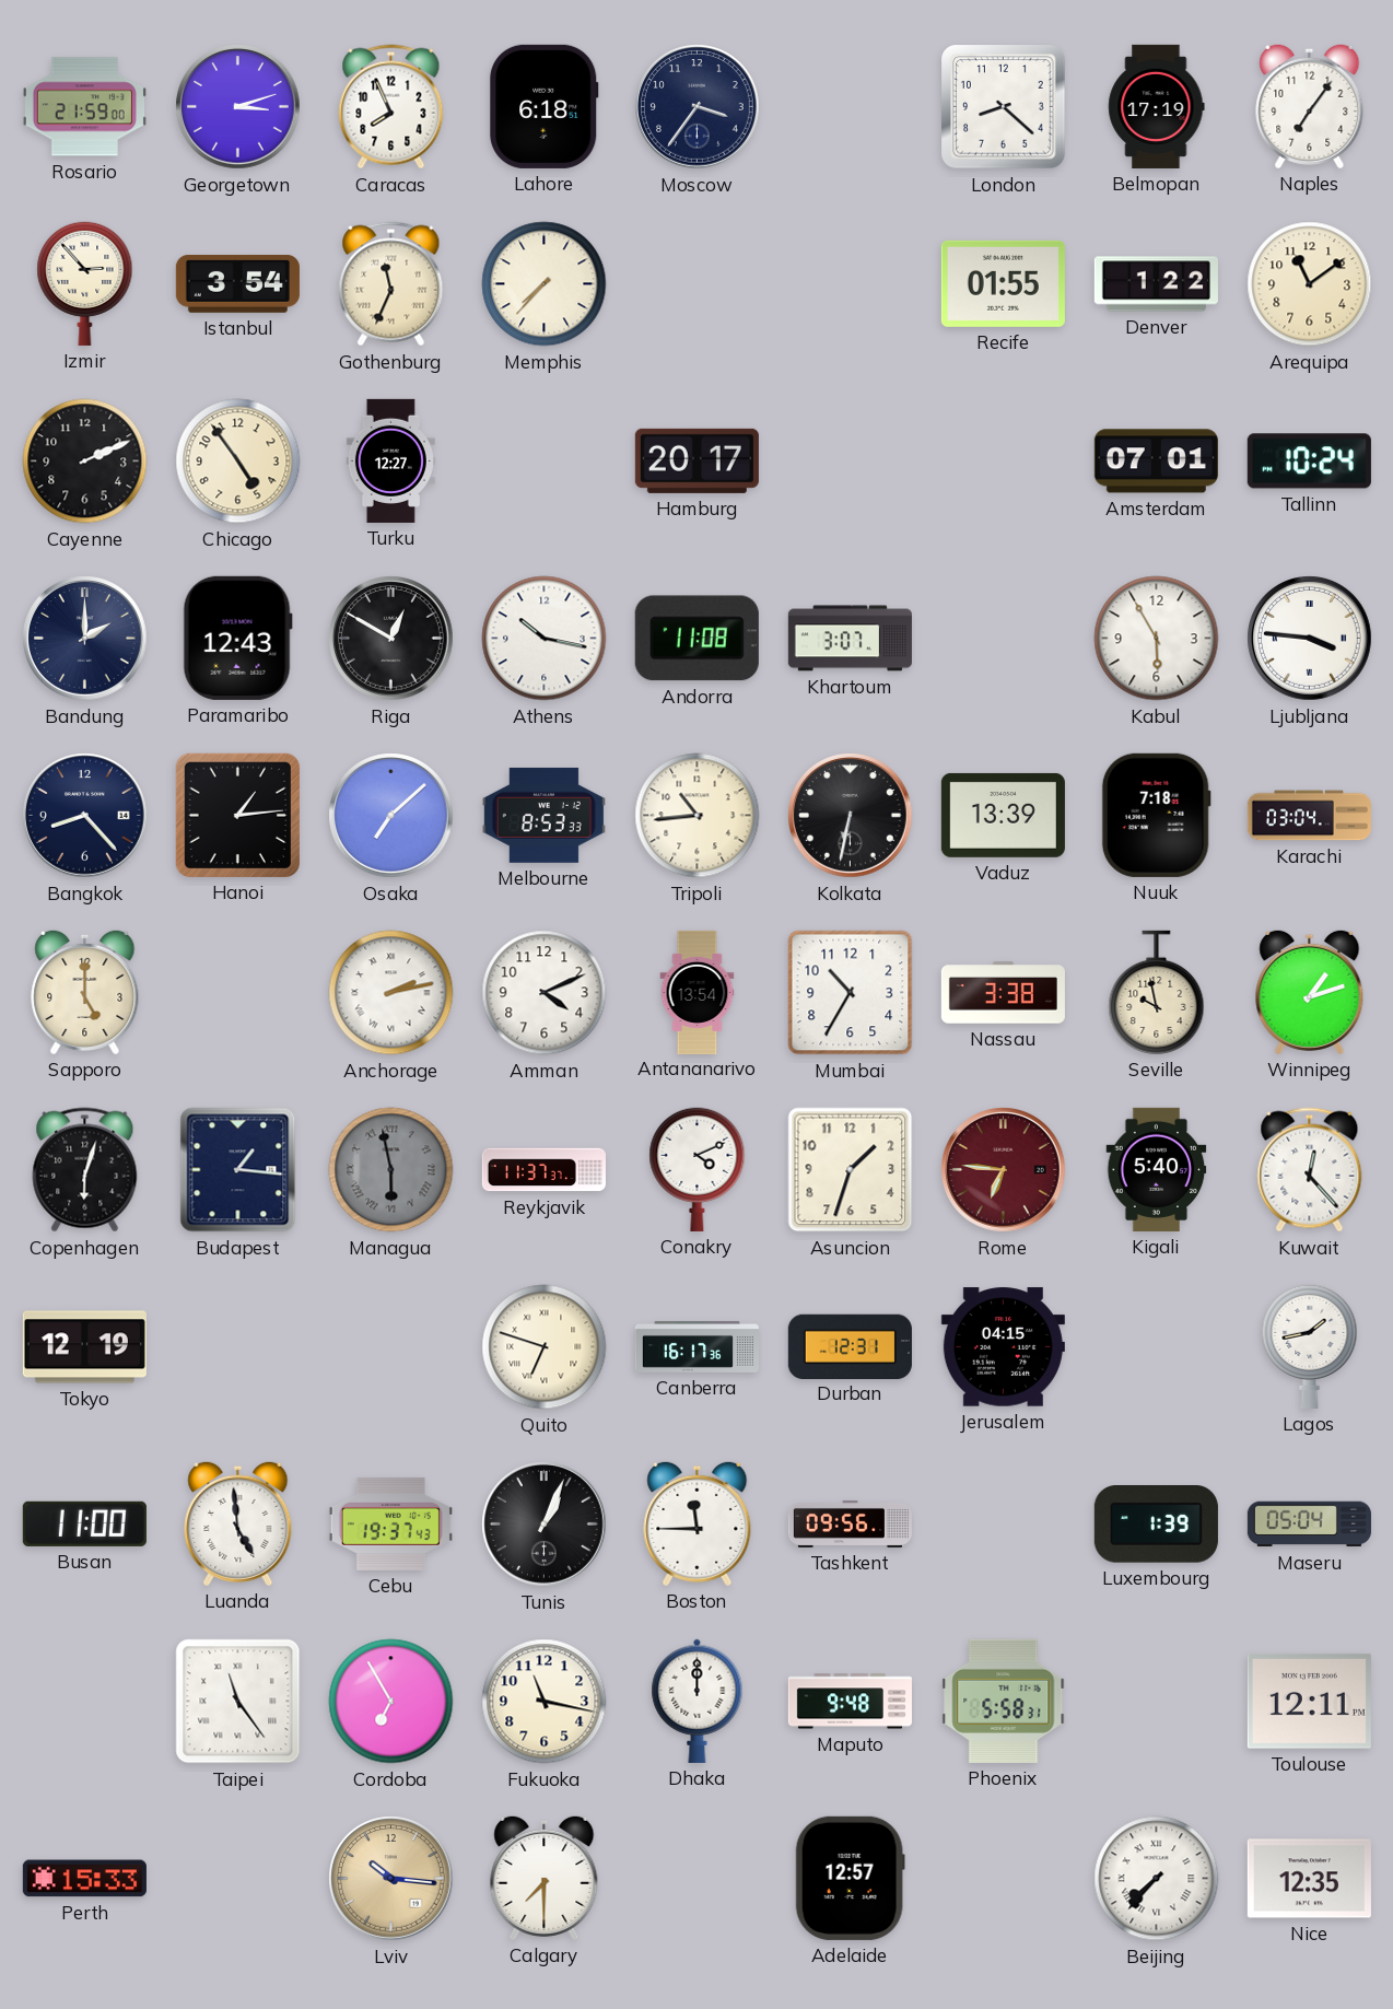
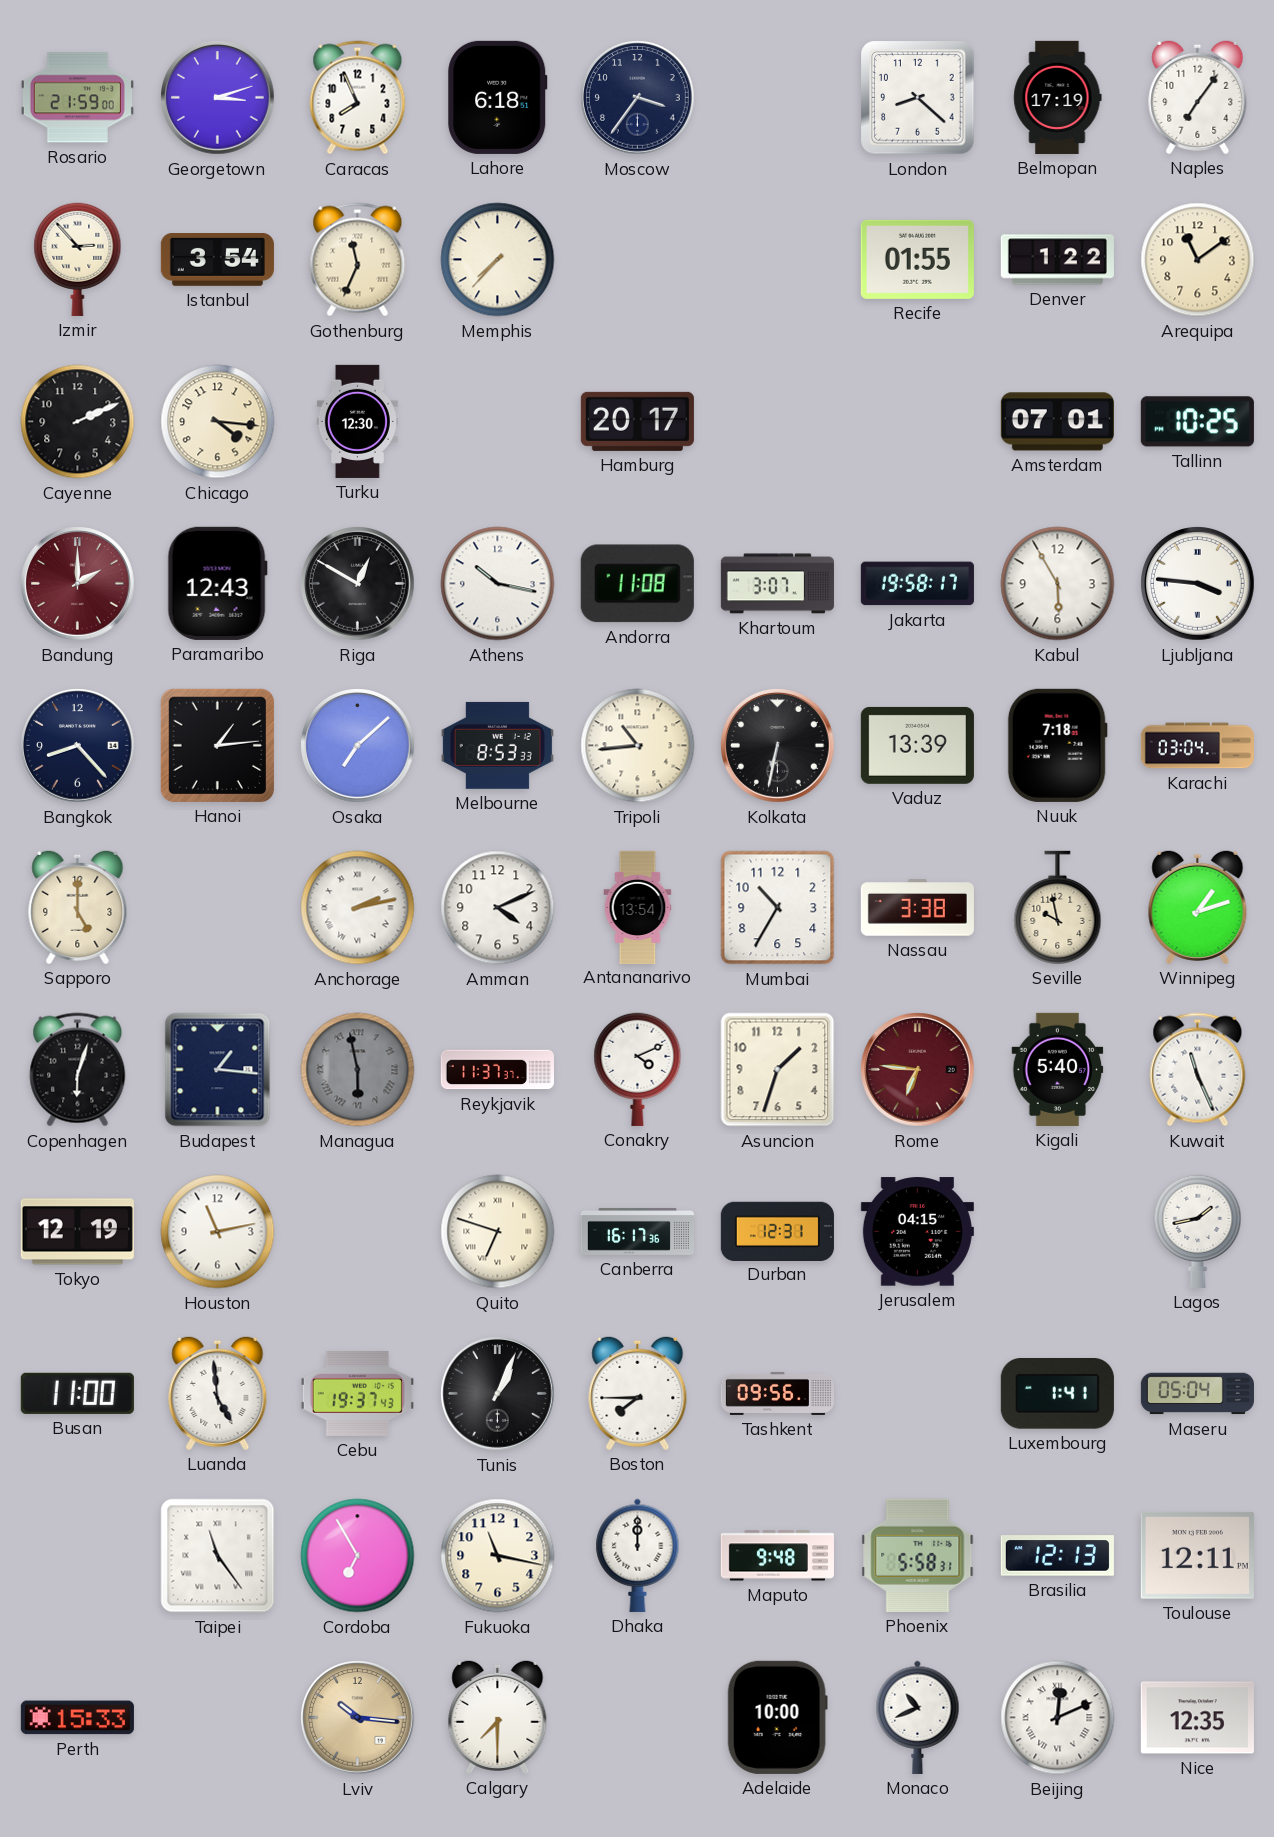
Chicago: 4:54 -> 4:16 (218, 422)
Turku: 12:27 -> 12:30 (357, 421)
Tallinn: 10:24 -> 10:25 (1197, 422)
Bandung dial: navy -> burgundy (78, 584)
Jakarta: none -> 19:58 (917, 584)
Kuwait: 12:23 -> 11:26 (1198, 1070)
Houston: none -> 11:13 (218, 1232)
Boston: 11:45 -> 7:45 (638, 1393)
Luxembourg: 1:39 -> 1:41 (1057, 1394)
Brasilia: none -> 12:13 (1057, 1556)
Adelaide: 12:57 -> 10:00 (777, 1717)
Monaco: none -> 10:41 (918, 1717)
Beijing: 7:37 -> 12:11 (1058, 1718)
